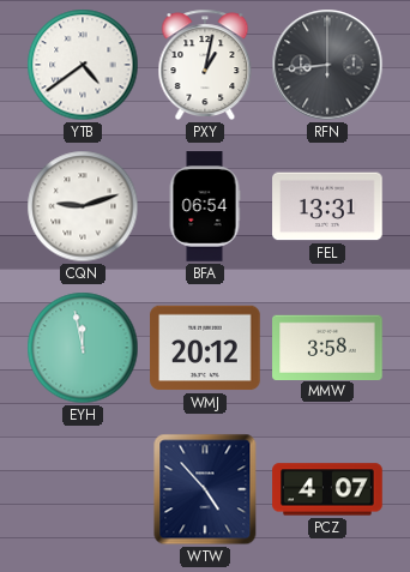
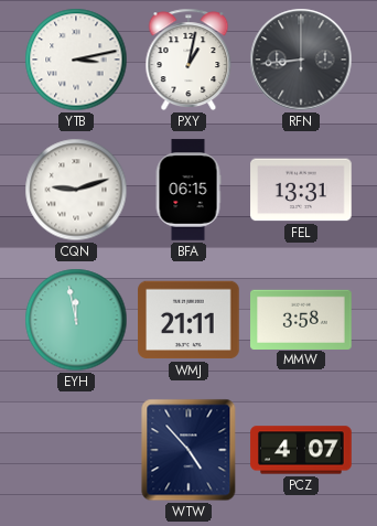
YTB: 4:39 -> 3:13 (76, 60)
BFA: 06:54 -> 06:15 (188, 190)
WMJ: 20:12 -> 21:11 (188, 320)
